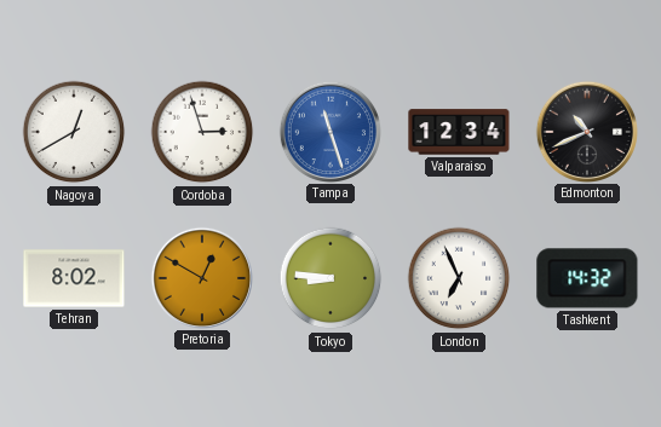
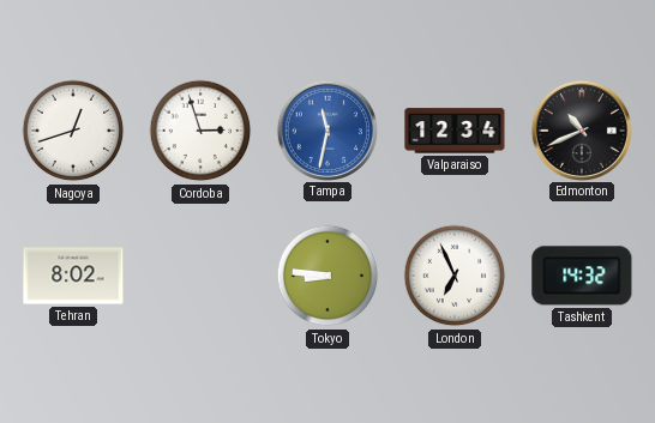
Nagoya: 12:40 -> 12:42 (73, 131)
Tampa: 11:27 -> 11:32 (326, 129)
Pretoria: 12:50 -> none (201, 277)
